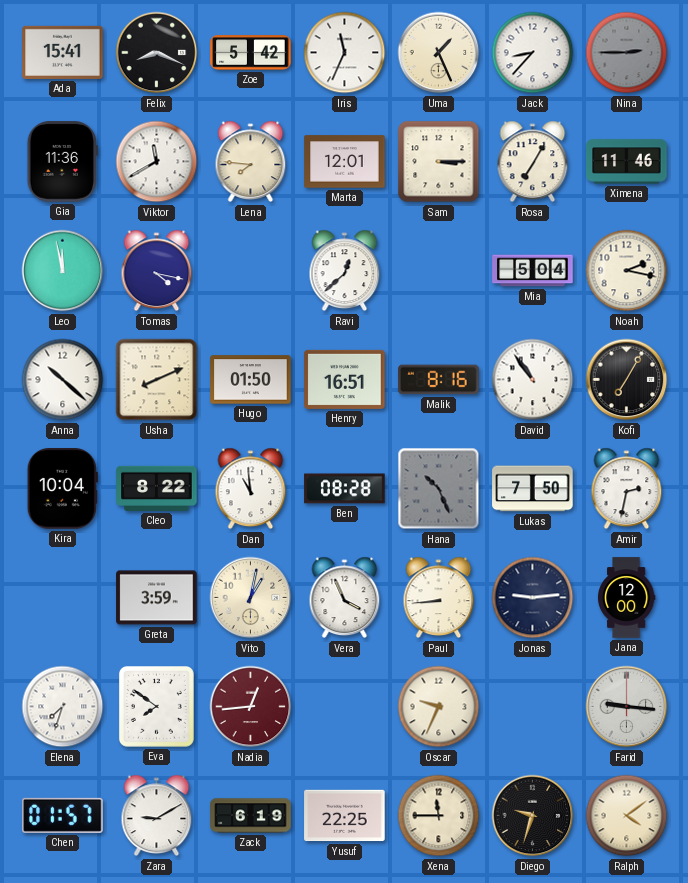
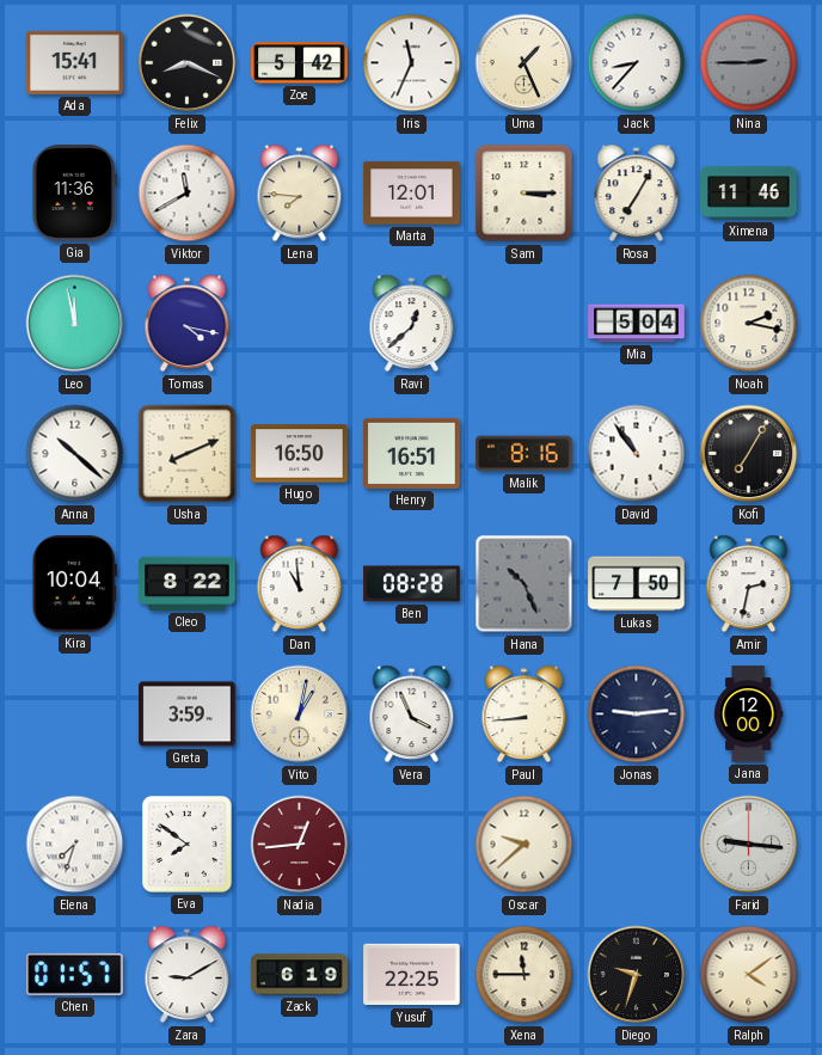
Hugo: 01:50 -> 16:50 (300, 454)
Oscar: 9:34 -> 9:38 (525, 845)
